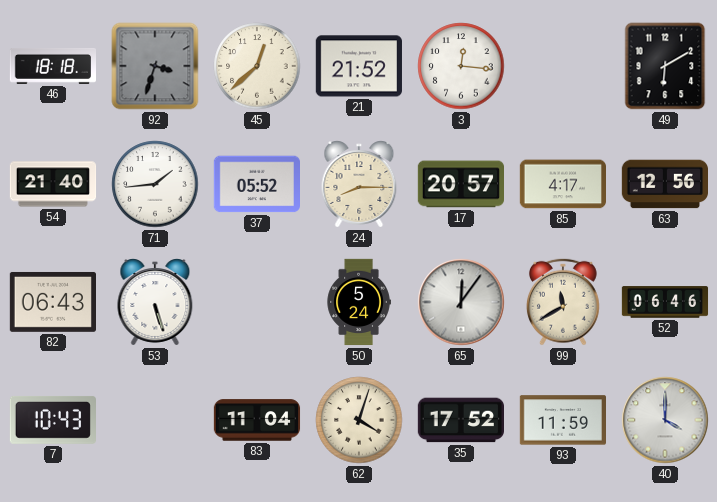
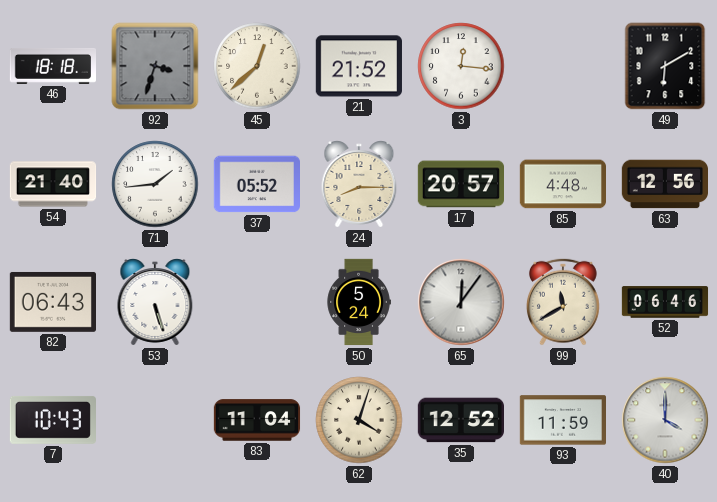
85: 4:17 -> 4:48 (562, 184)
35: 17:52 -> 12:52 (460, 420)
